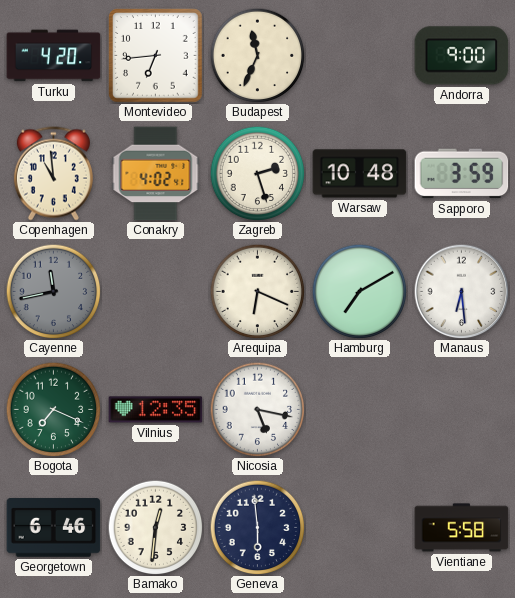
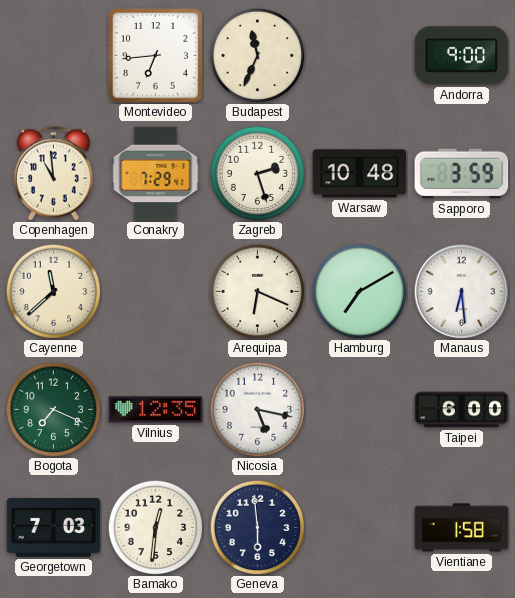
Turku: 4:20 -> none (54, 56)
Conakry: 4:02 -> 7:29 (156, 174)
Cayenne: 11:43 -> 11:38 (53, 291)
Cayenne dial: grey -> cream (53, 291)
Taipei: none -> 6:00 (462, 410)
Georgetown: 6:46 -> 7:03 (54, 528)
Vientiane: 5:58 -> 1:58 (462, 528)
